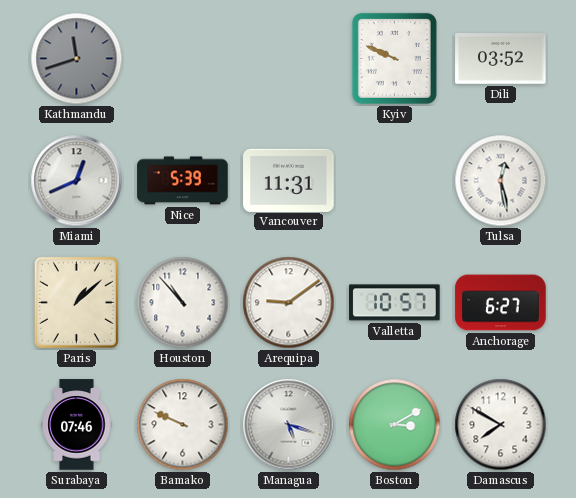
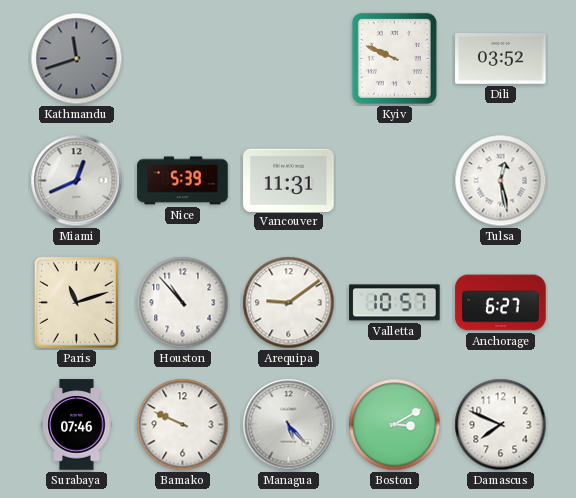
Paris: 1:08 -> 11:12 (76, 302)
Managua: 5:18 -> 5:23 (289, 425)
Damascus: 7:50 -> 7:49 (501, 425)
